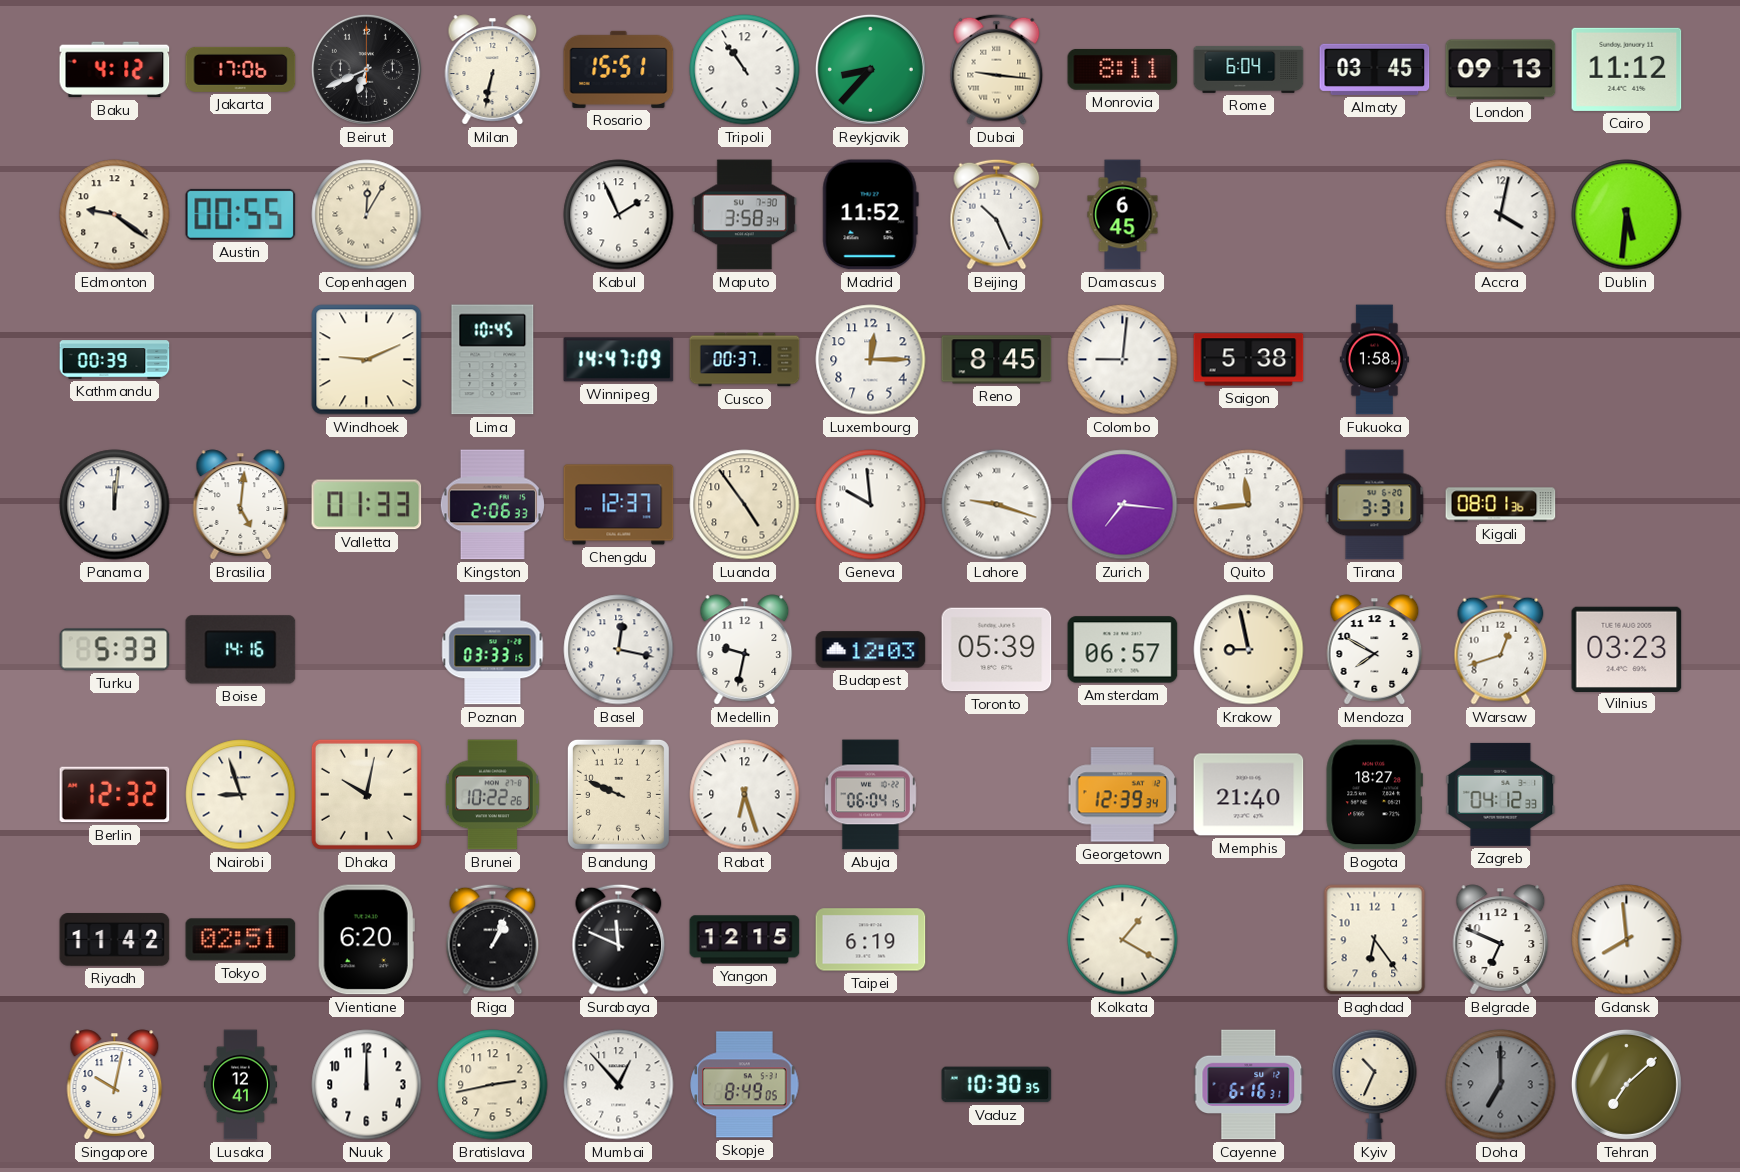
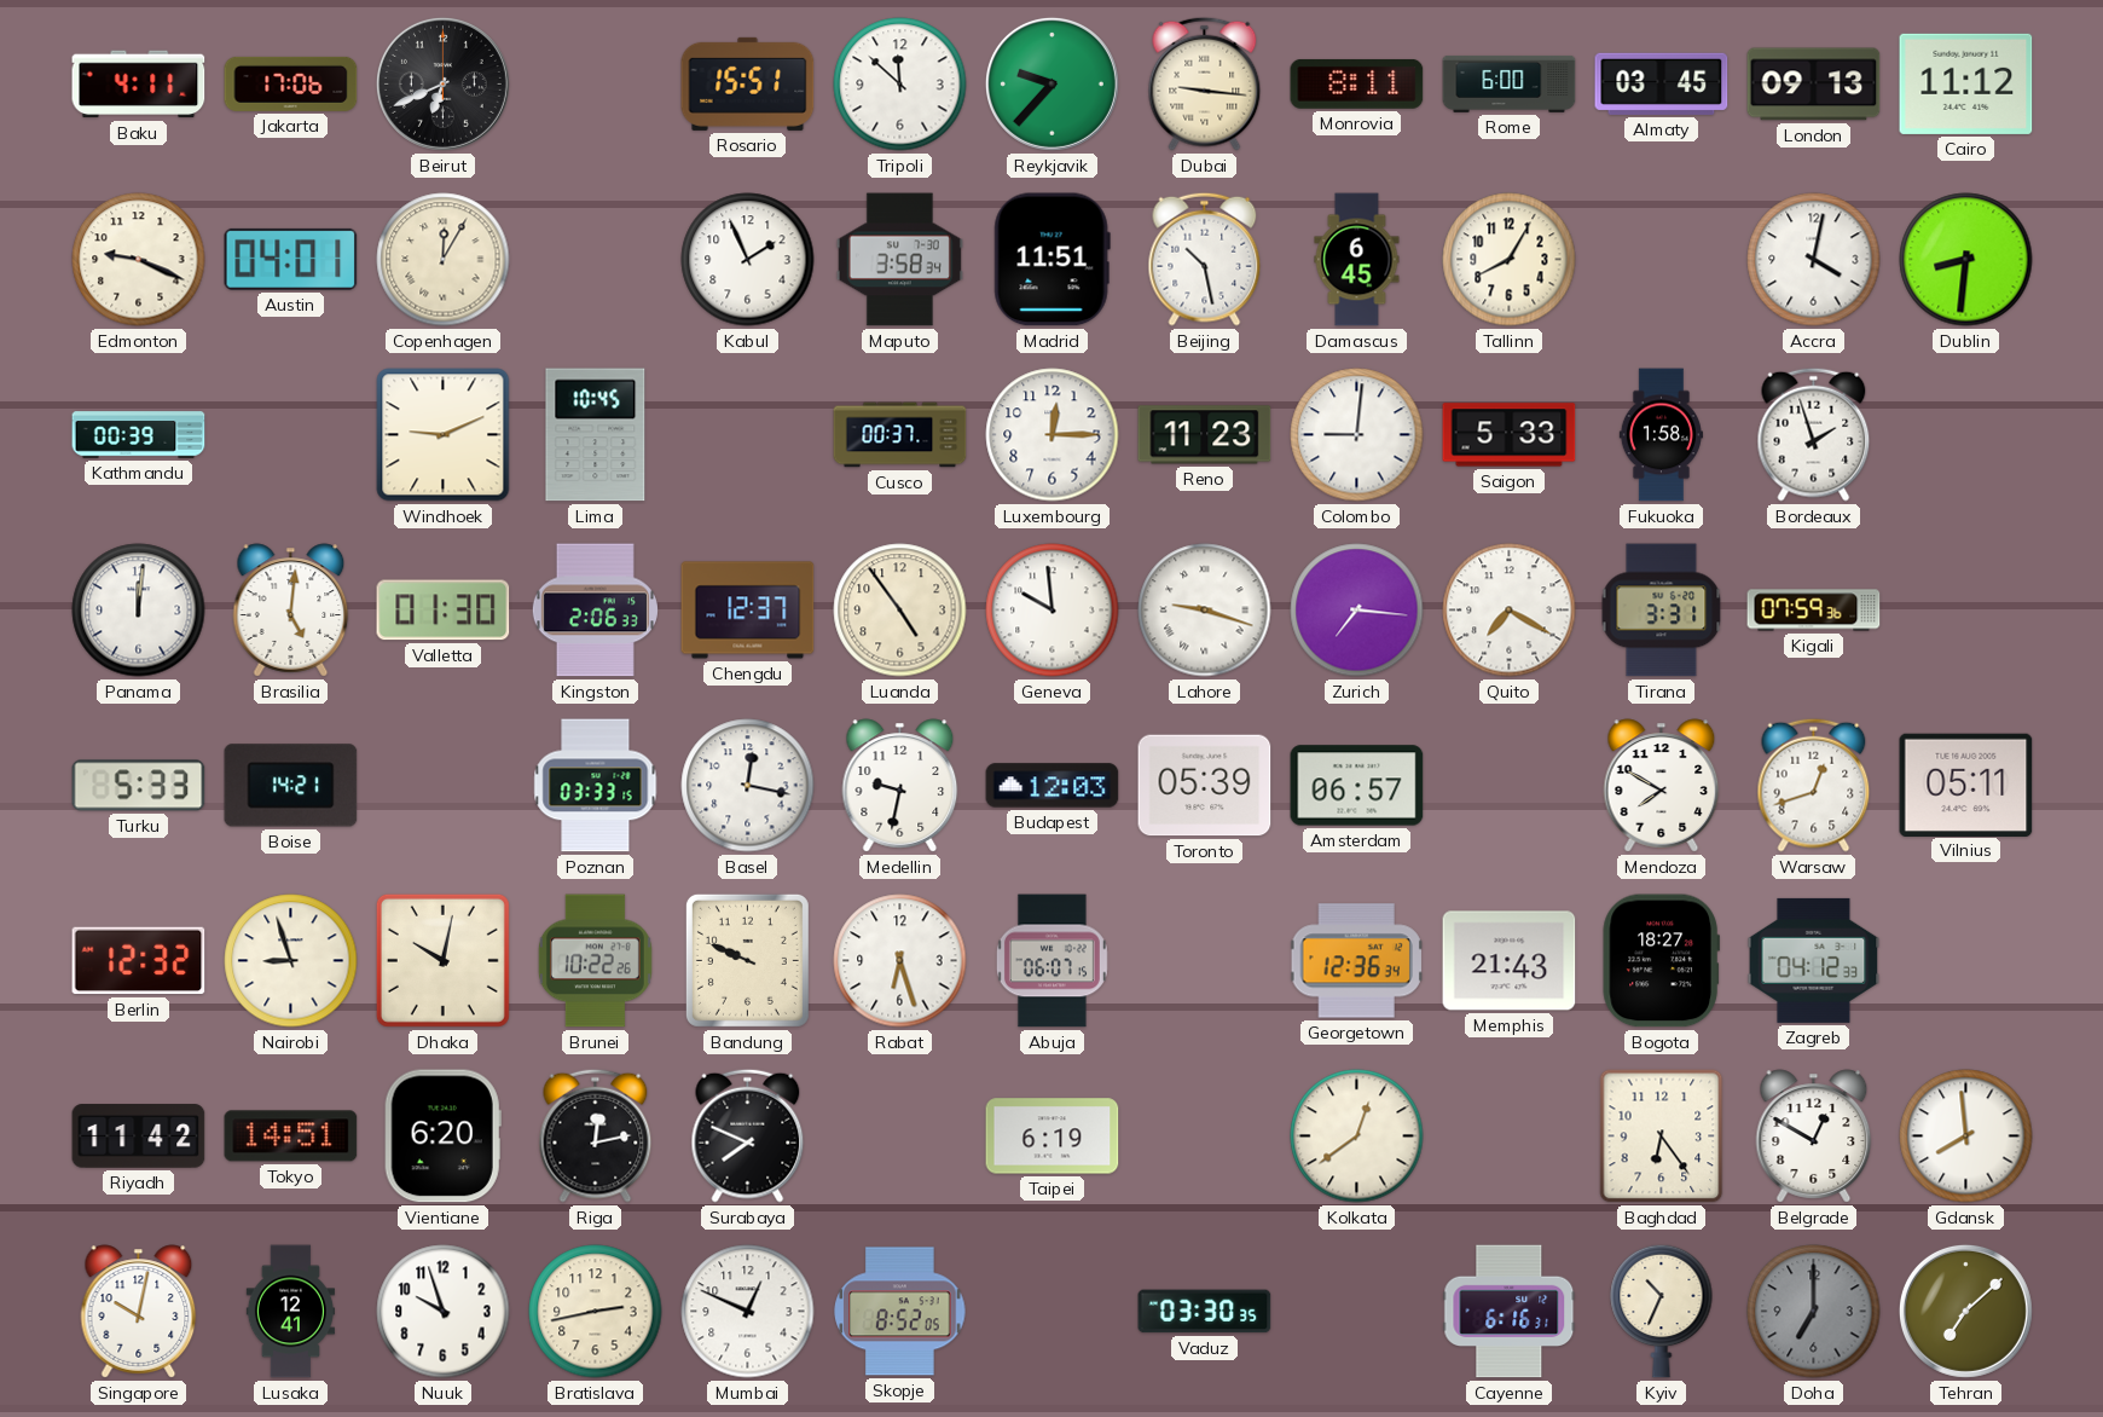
Baku: 4:12 -> 4:11 (139, 85)
Milan: 6:32 -> none (493, 70)
Tripoli: 10:54 -> 11:52 (900, 85)
Reykjavik: 8:37 -> 9:37 (1051, 83)
Rome: 6:04 -> 6:00 (1510, 83)
Edmonton: 9:21 -> 9:19 (139, 260)
Austin: 00:55 -> 04:01 (291, 259)
Madrid: 11:52 -> 11:51 (1051, 260)
Beijing: 10:26 -> 10:28 (1205, 259)
Tallinn: none -> 8:05 (1510, 260)
Dublin: 5:31 -> 8:31 (1966, 260)
Winnipeg: 14:47 -> none (619, 360)
Reno: 8:45 -> 11:23 (1205, 435)
Saigon: 5:38 -> 5:33 (1510, 435)
Bordeaux: none -> 1:57 (1814, 434)
Valletta: 01:33 -> 01:30 (444, 611)
Quito: 11:44 -> 7:20 (1510, 611)
Kigali: 08:01 -> 07:59 (1814, 611)
Boise: 14:16 -> 14:21 (291, 786)
Krakow: 8:58 -> none (1249, 650)
Vilnius: 03:23 -> 05:11 (1966, 785)
Abuja: 06:04 -> 06:07 (1051, 961)
Georgetown: 12:39 -> 12:36 (1357, 961)
Memphis: 21:40 -> 21:43 (1510, 961)
Tokyo: 02:51 -> 14:51 (291, 1137)
Riga: 1:04 -> 12:13 (596, 1135)
Surabaya: 11:49 -> 7:49 (748, 1135)
Yangon: 12:15 -> none (745, 940)
Kolkata: 1:20 -> 12:39 (1357, 1137)
Belgrade: 6:49 -> 12:50 (1814, 1137)
Nuuk: 12:00 -> 9:57 (444, 1312)
Mumbai: 12:53 -> 12:49 (748, 1312)
Skopje: 8:49 -> 8:52 (900, 1312)
Vaduz: 10:30 -> 03:30 (1205, 1312)
